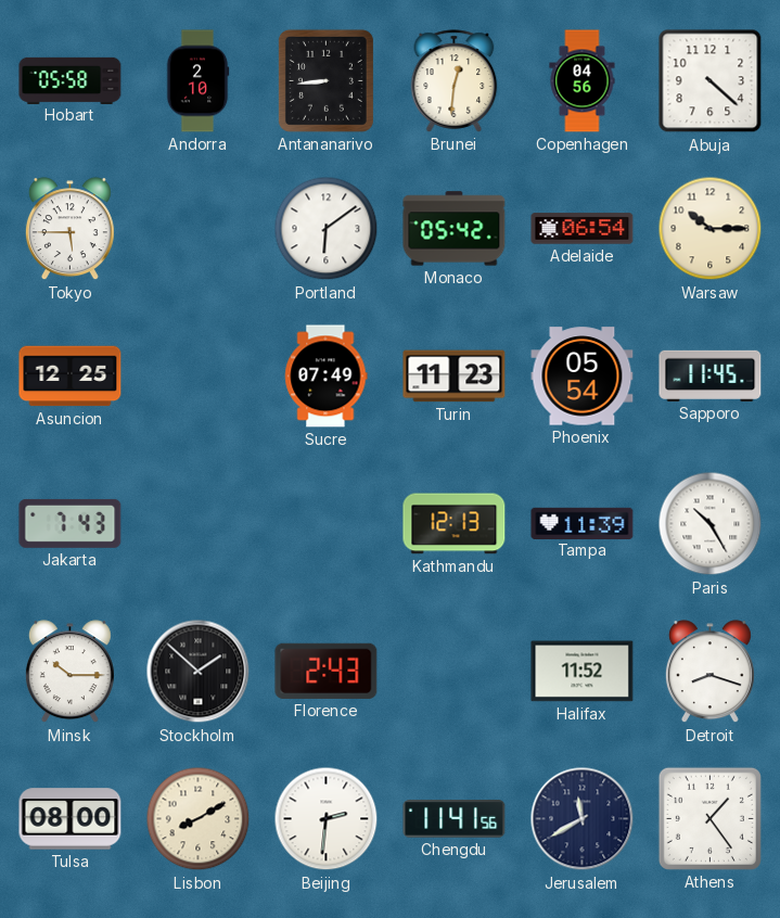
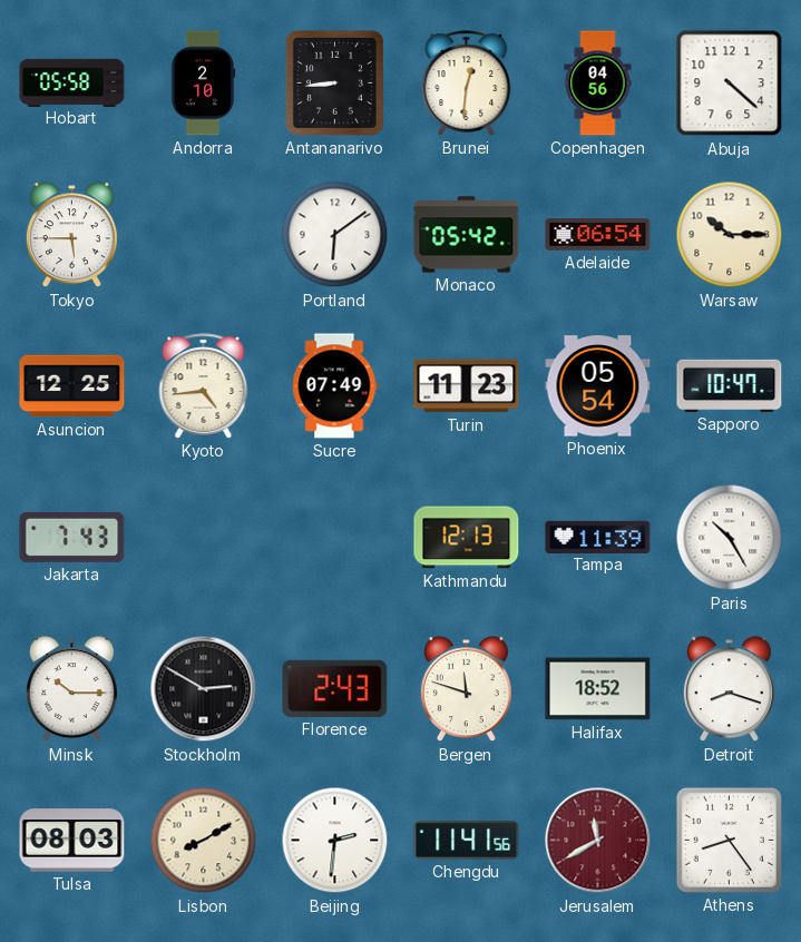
Kyoto: none -> 4:44 (204, 386)
Sapporo: 11:45 -> 10:47 (730, 385)
Stockholm: 1:52 -> 2:50 (204, 689)
Bergen: none -> 11:48 (466, 689)
Halifax: 11:52 -> 18:52 (598, 689)
Tulsa: 08:00 -> 08:03 (72, 841)
Jerusalem dial: navy -> burgundy (598, 841)
Athens: 1:24 -> 8:24 (729, 840)
